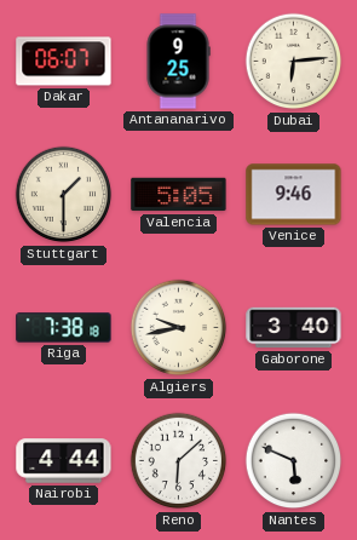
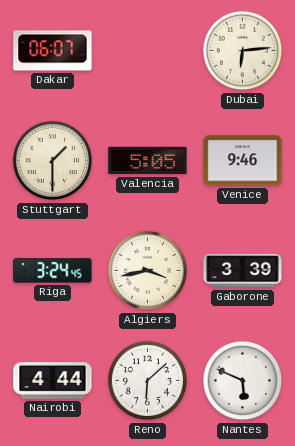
Antananarivo: 9:25 -> none (178, 62)
Riga: 7:38 -> 3:24 (53, 271)
Algiers: 9:43 -> 3:43 (148, 271)
Gaborone: 3:40 -> 3:39 (243, 271)
